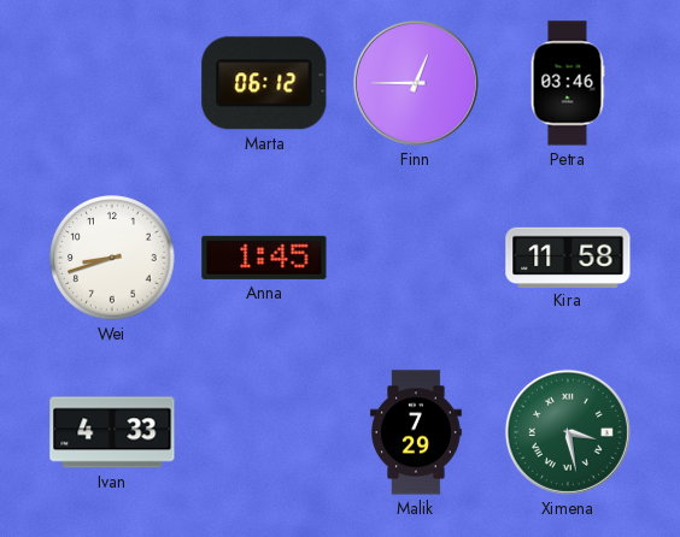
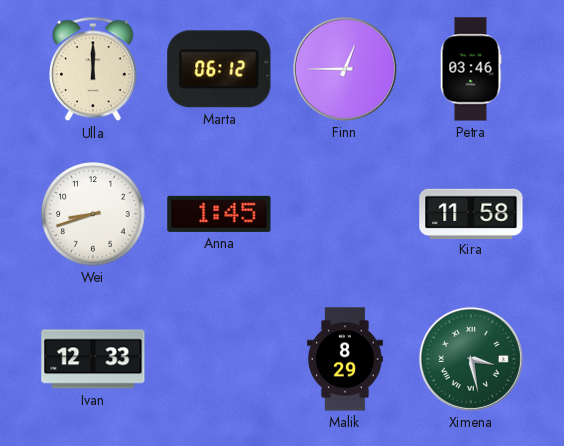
Ulla: none -> 12:00 (93, 69)
Ivan: 4:33 -> 12:33 (93, 359)
Malik: 7:29 -> 8:29 (346, 359)
